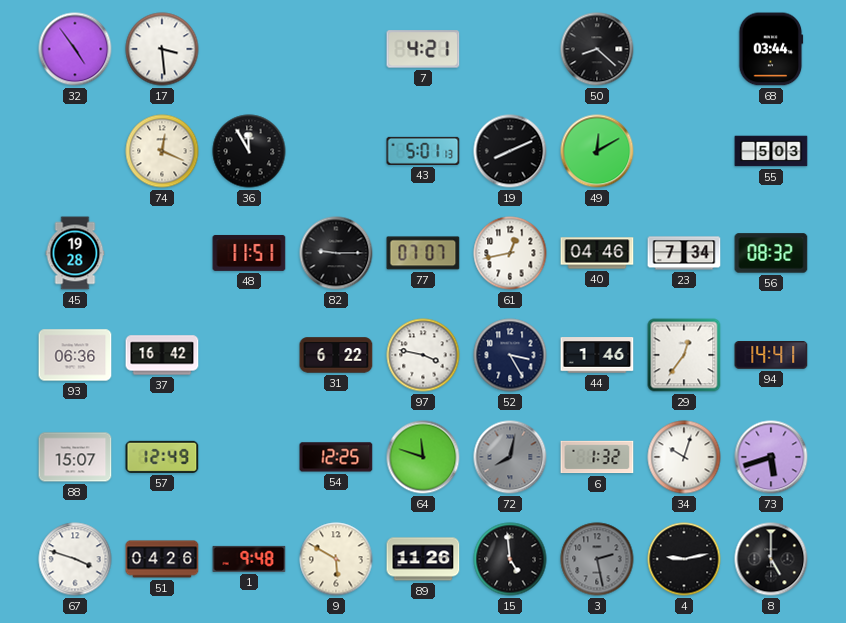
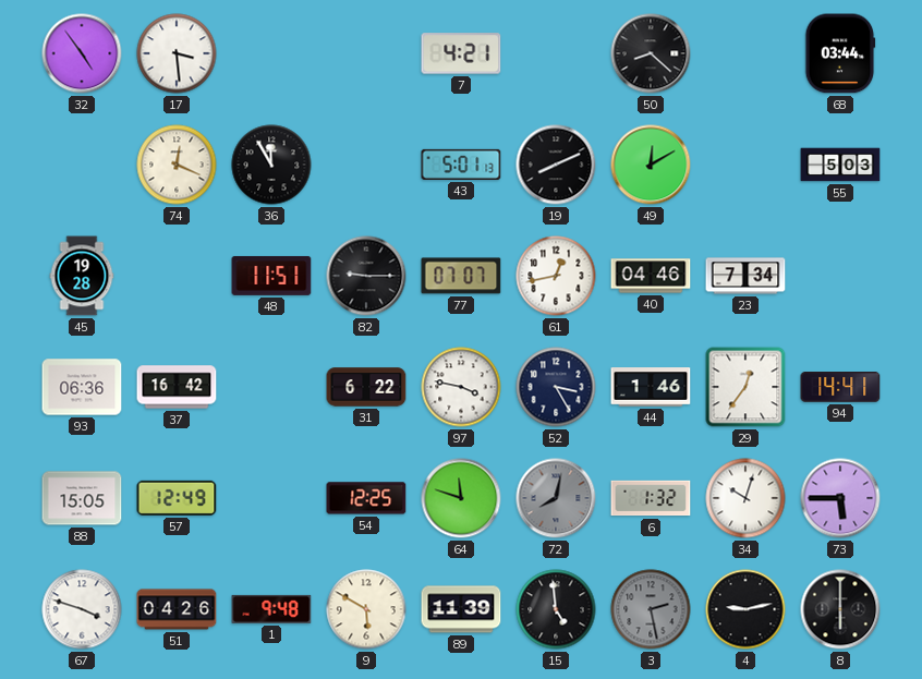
56: 08:32 -> none (771, 253)
88: 15:07 -> 15:05 (82, 498)
73: 5:42 -> 5:45 (840, 498)
89: 11:26 -> 11:39 (461, 609)
8: 5:00 -> 6:00 (840, 609)
